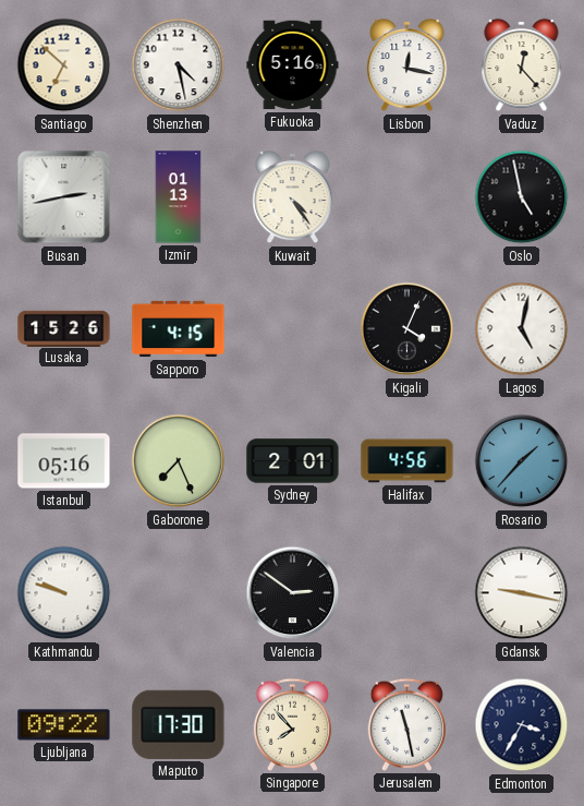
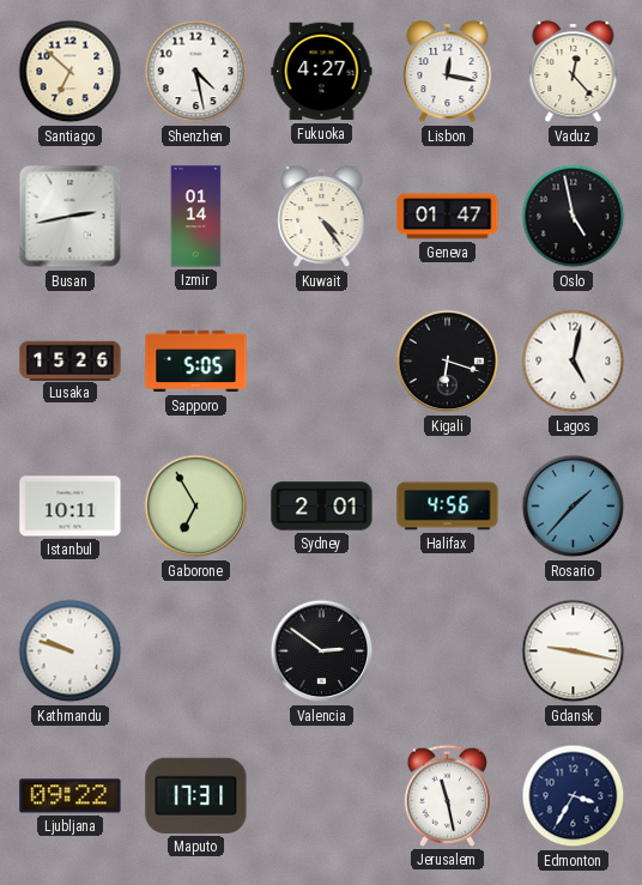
Fukuoka: 5:16 -> 4:27 (322, 72)
Izmir: 01:13 -> 01:14 (196, 217)
Geneva: none -> 01:47 (448, 217)
Sapporo: 4:15 -> 5:05 (196, 362)
Kigali: 4:04 -> 6:18 (448, 362)
Istanbul: 05:16 -> 10:11 (71, 507)
Gaborone: 7:26 -> 6:55 (196, 507)
Maputo: 17:30 -> 17:31 (196, 795)
Singapore: 7:53 -> none (292, 724)
